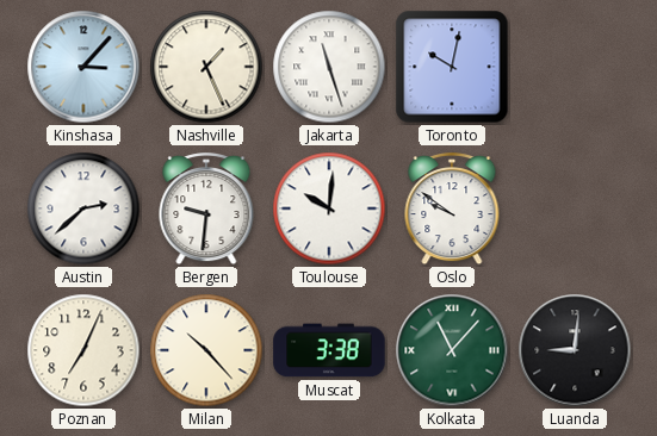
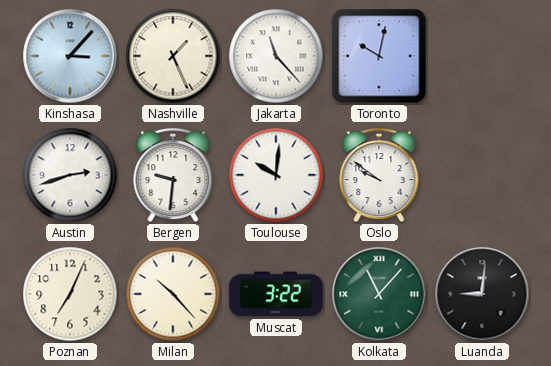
Jakarta: 11:27 -> 11:23 (276, 56)
Austin: 2:38 -> 2:42 (70, 175)
Muscat: 3:38 -> 3:22 (276, 294)
